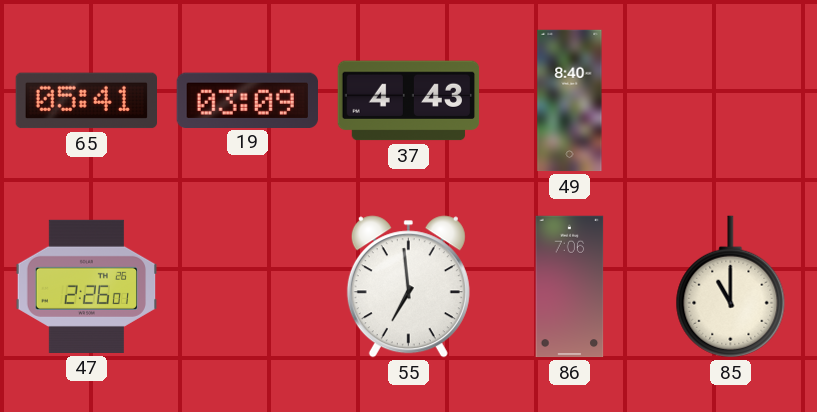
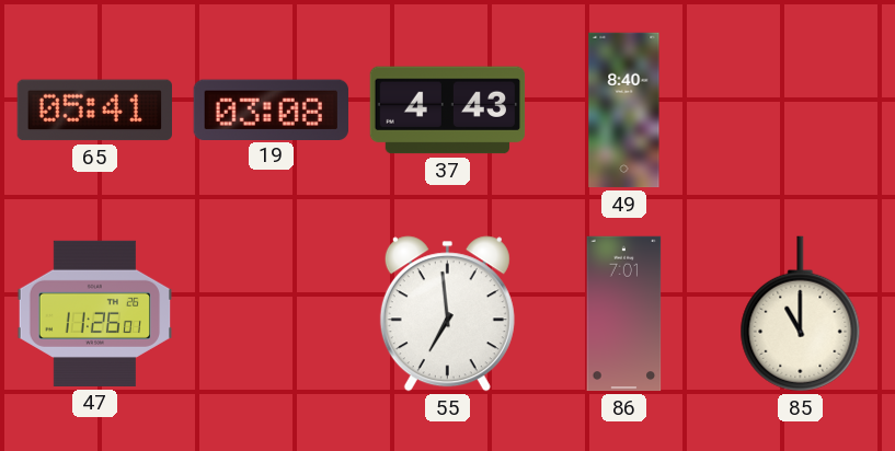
19: 03:09 -> 03:08 (271, 109)
47: 2:26 -> 11:26 (95, 313)
86: 7:06 -> 7:01 (624, 314)
